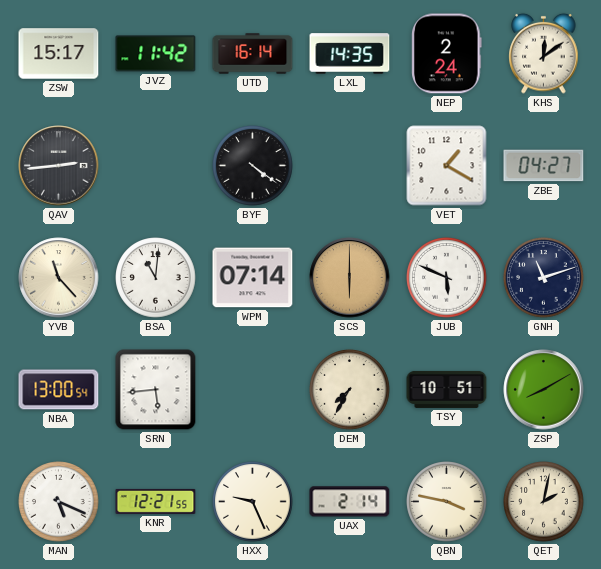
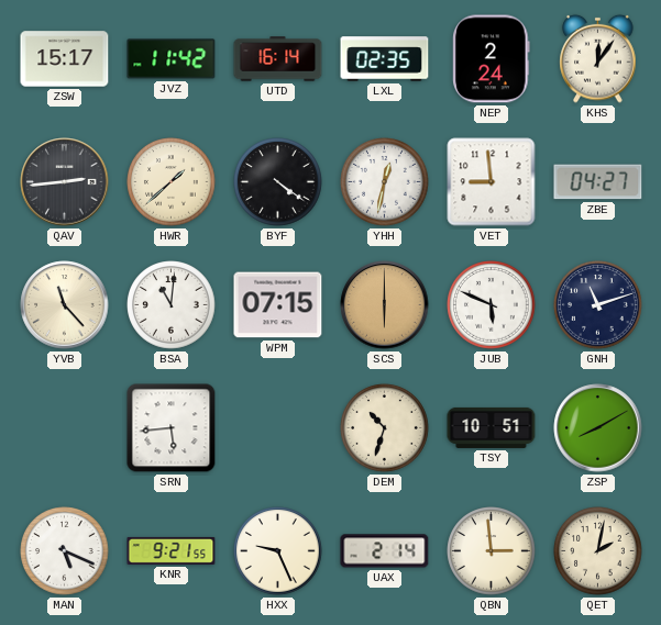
LXL: 14:35 -> 02:35 (385, 59)
KHS: 12:09 -> 12:06 (598, 58)
HWR: none -> 1:38 (172, 182)
YHH: none -> 12:32 (385, 182)
VET: 1:20 -> 8:59 (492, 182)
WPM: 07:14 -> 07:15 (278, 305)
NBA: 13:00 -> none (59, 390)
DEM: 7:35 -> 10:33 (385, 428)
KNR: 12:21 -> 9:21 (172, 550)
QBN: 3:47 -> 2:59 (492, 551)
